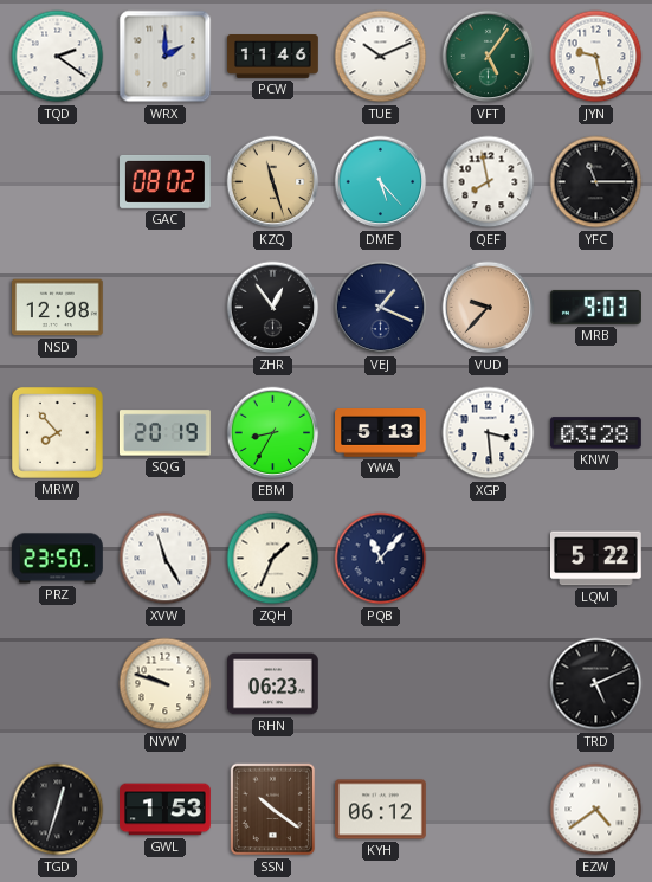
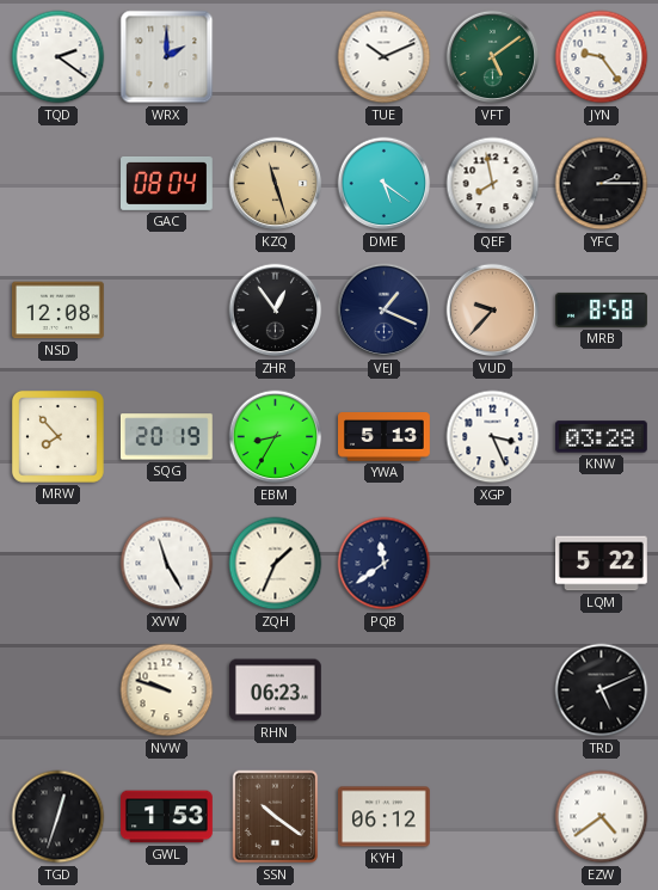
PCW: 11:46 -> none (273, 57)
VFT: 5:06 -> 5:09 (493, 57)
JYN: 9:28 -> 9:24 (602, 57)
GAC: 08:02 -> 08:04 (167, 183)
DME: 5:23 -> 5:21 (385, 184)
YFC: 11:15 -> 2:15 (602, 184)
MRB: 9:03 -> 8:58 (602, 309)
XGP: 3:29 -> 3:26 (493, 437)
PRZ: 23:50 -> none (58, 559)
PQB: 11:07 -> 11:39 (385, 564)
